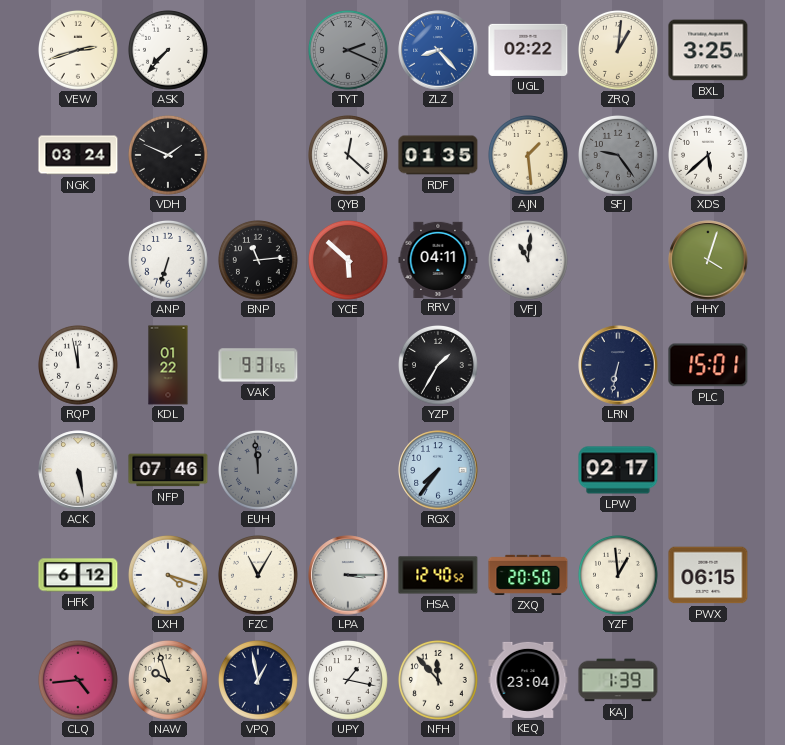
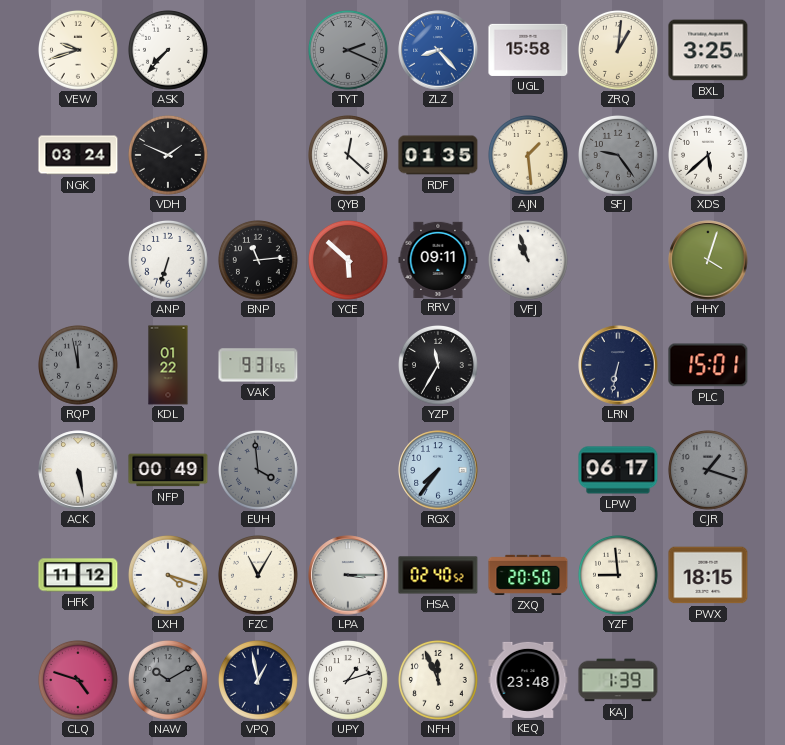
VEW: 2:42 -> 9:42 (79, 51)
UGL: 02:22 -> 15:58 (528, 50)
RRV: 04:11 -> 09:11 (438, 259)
VFJ: 11:01 -> 10:57 (529, 261)
RQP dial: white -> grey (79, 366)
YZP: 1:35 -> 11:35 (439, 366)
NFP: 07:46 -> 00:49 (168, 470)
EUH: 11:59 -> 3:59 (259, 471)
LPW: 02:17 -> 06:17 (618, 470)
CJR: none -> 1:18 (709, 471)
HFK: 6:12 -> 11:12 (78, 575)
HSA: 12:40 -> 02:40 (438, 575)
YZF: 12:59 -> 8:59 (619, 576)
PWX: 06:15 -> 18:15 (708, 575)
CLQ: 4:44 -> 4:48 (79, 681)
NAW: 9:57 -> 10:10 (169, 681)
NAW dial: cream -> grey (169, 681)
UPY: 1:17 -> 1:12 (349, 681)
NFH: 11:53 -> 11:56 (439, 681)
KEQ: 23:04 -> 23:48 (528, 680)
